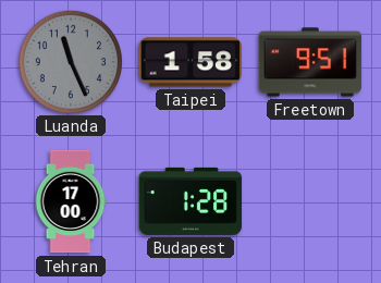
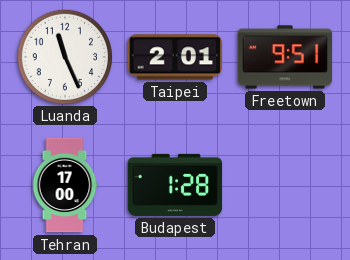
Luanda dial: grey -> white (64, 56)
Taipei: 1:58 -> 2:01 (175, 57)
